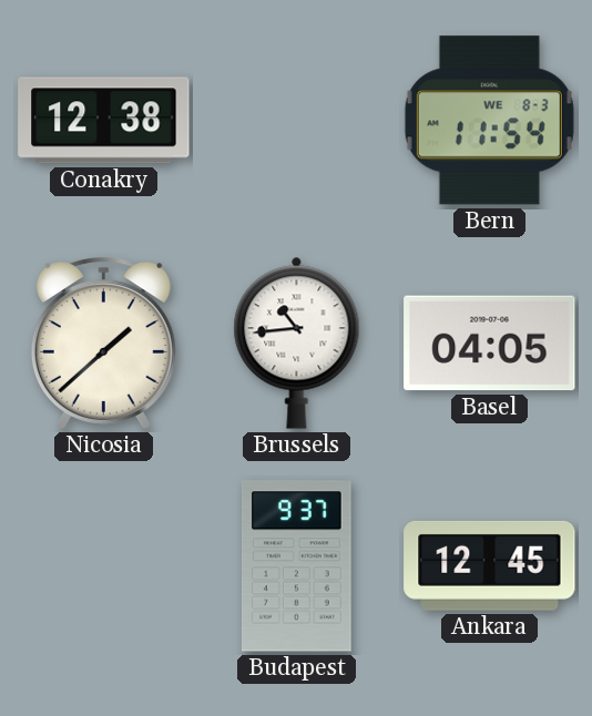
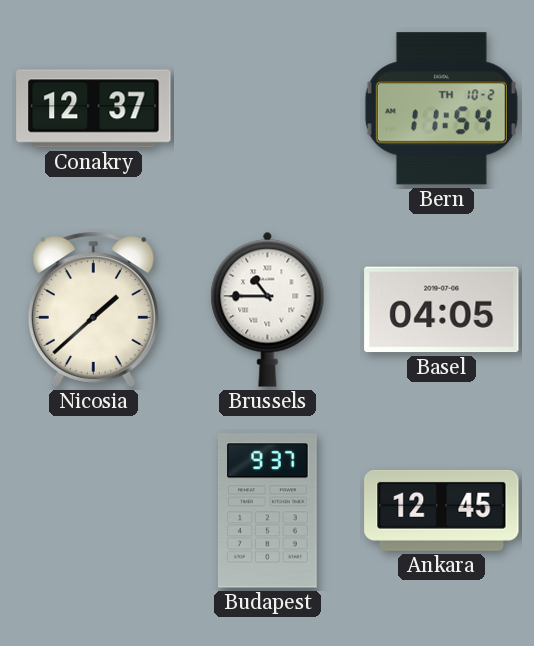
Conakry: 12:38 -> 12:37 (94, 109)
Bern date: WE 8-3 -> TH 10-2 (441, 109)
Brussels: 10:44 -> 10:45 (268, 309)
